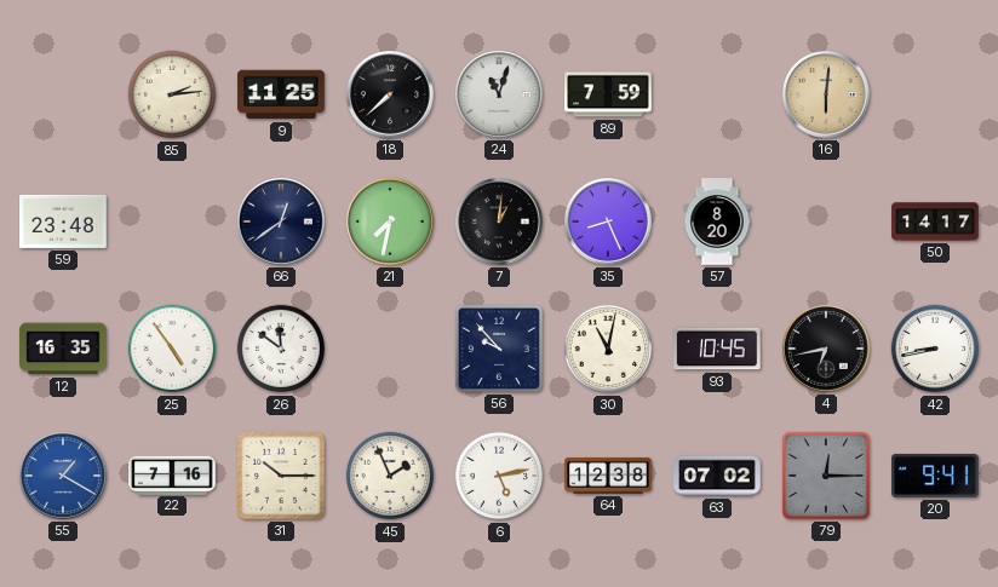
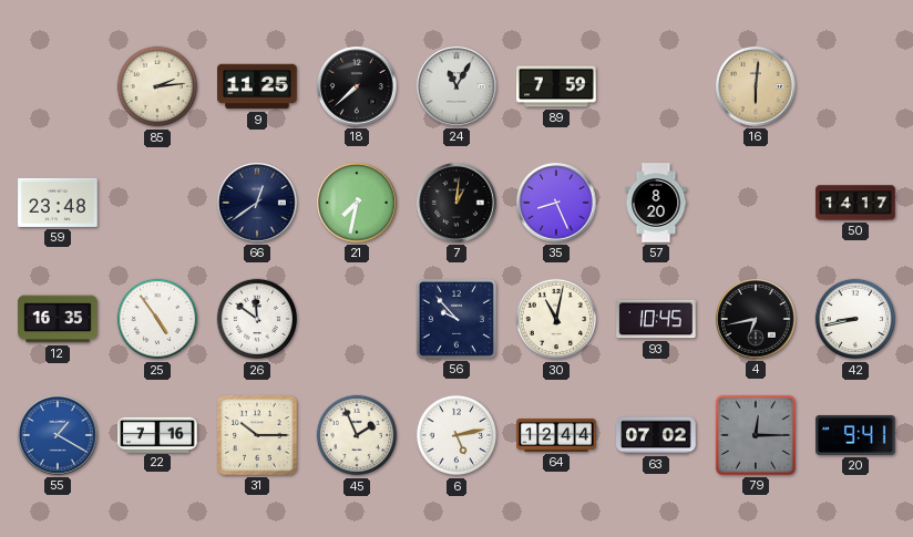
24: 11:03 -> 11:05 (458, 87)
64: 12:38 -> 12:44 (556, 435)
